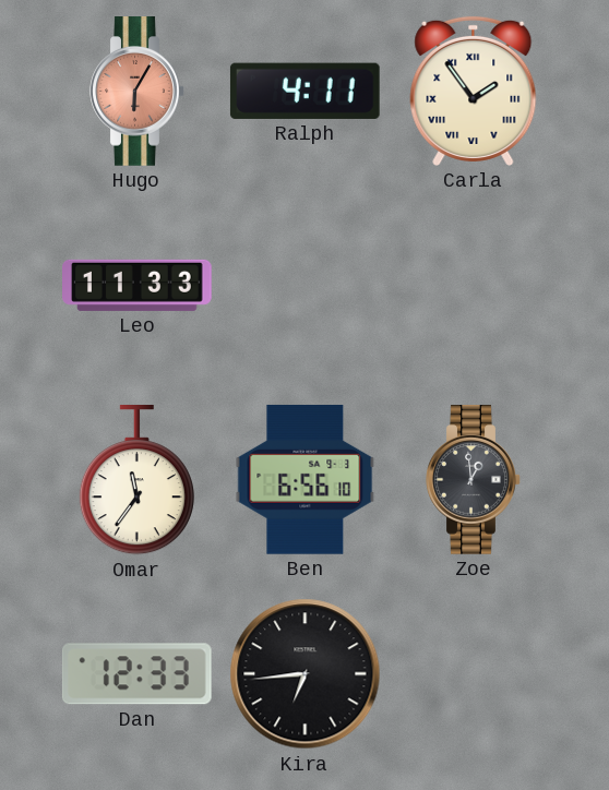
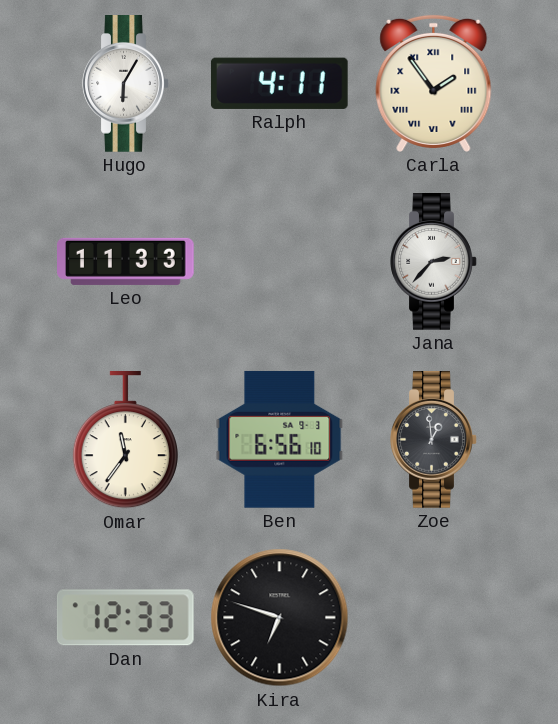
Hugo dial: salmon -> white (126, 84)
Jana: none -> 2:37 (434, 262)
Kira: 6:44 -> 6:48 (280, 618)
